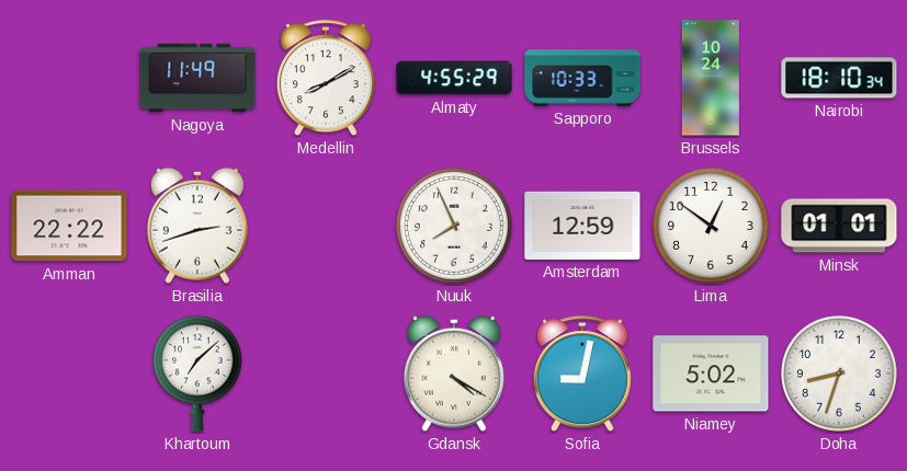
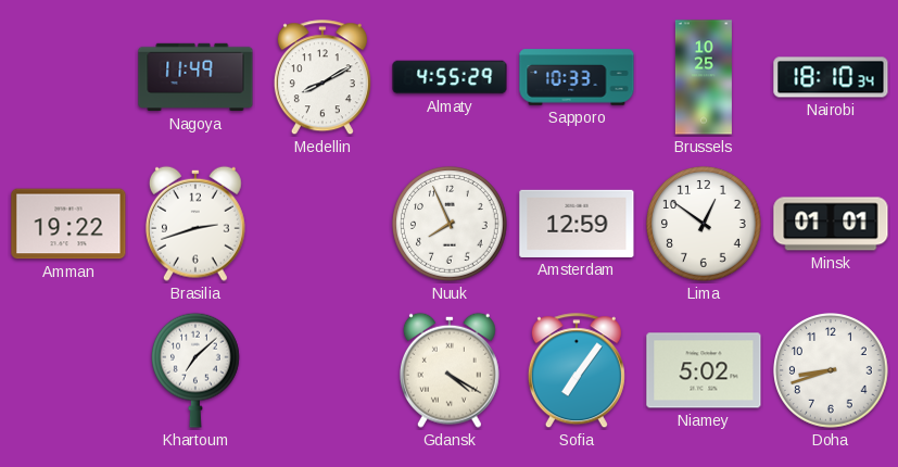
Brussels: 10:24 -> 10:25 (704, 77)
Amman: 22:22 -> 19:22 (68, 224)
Sofia: 9:02 -> 7:06 (577, 371)
Doha: 8:33 -> 8:42 (831, 370)
